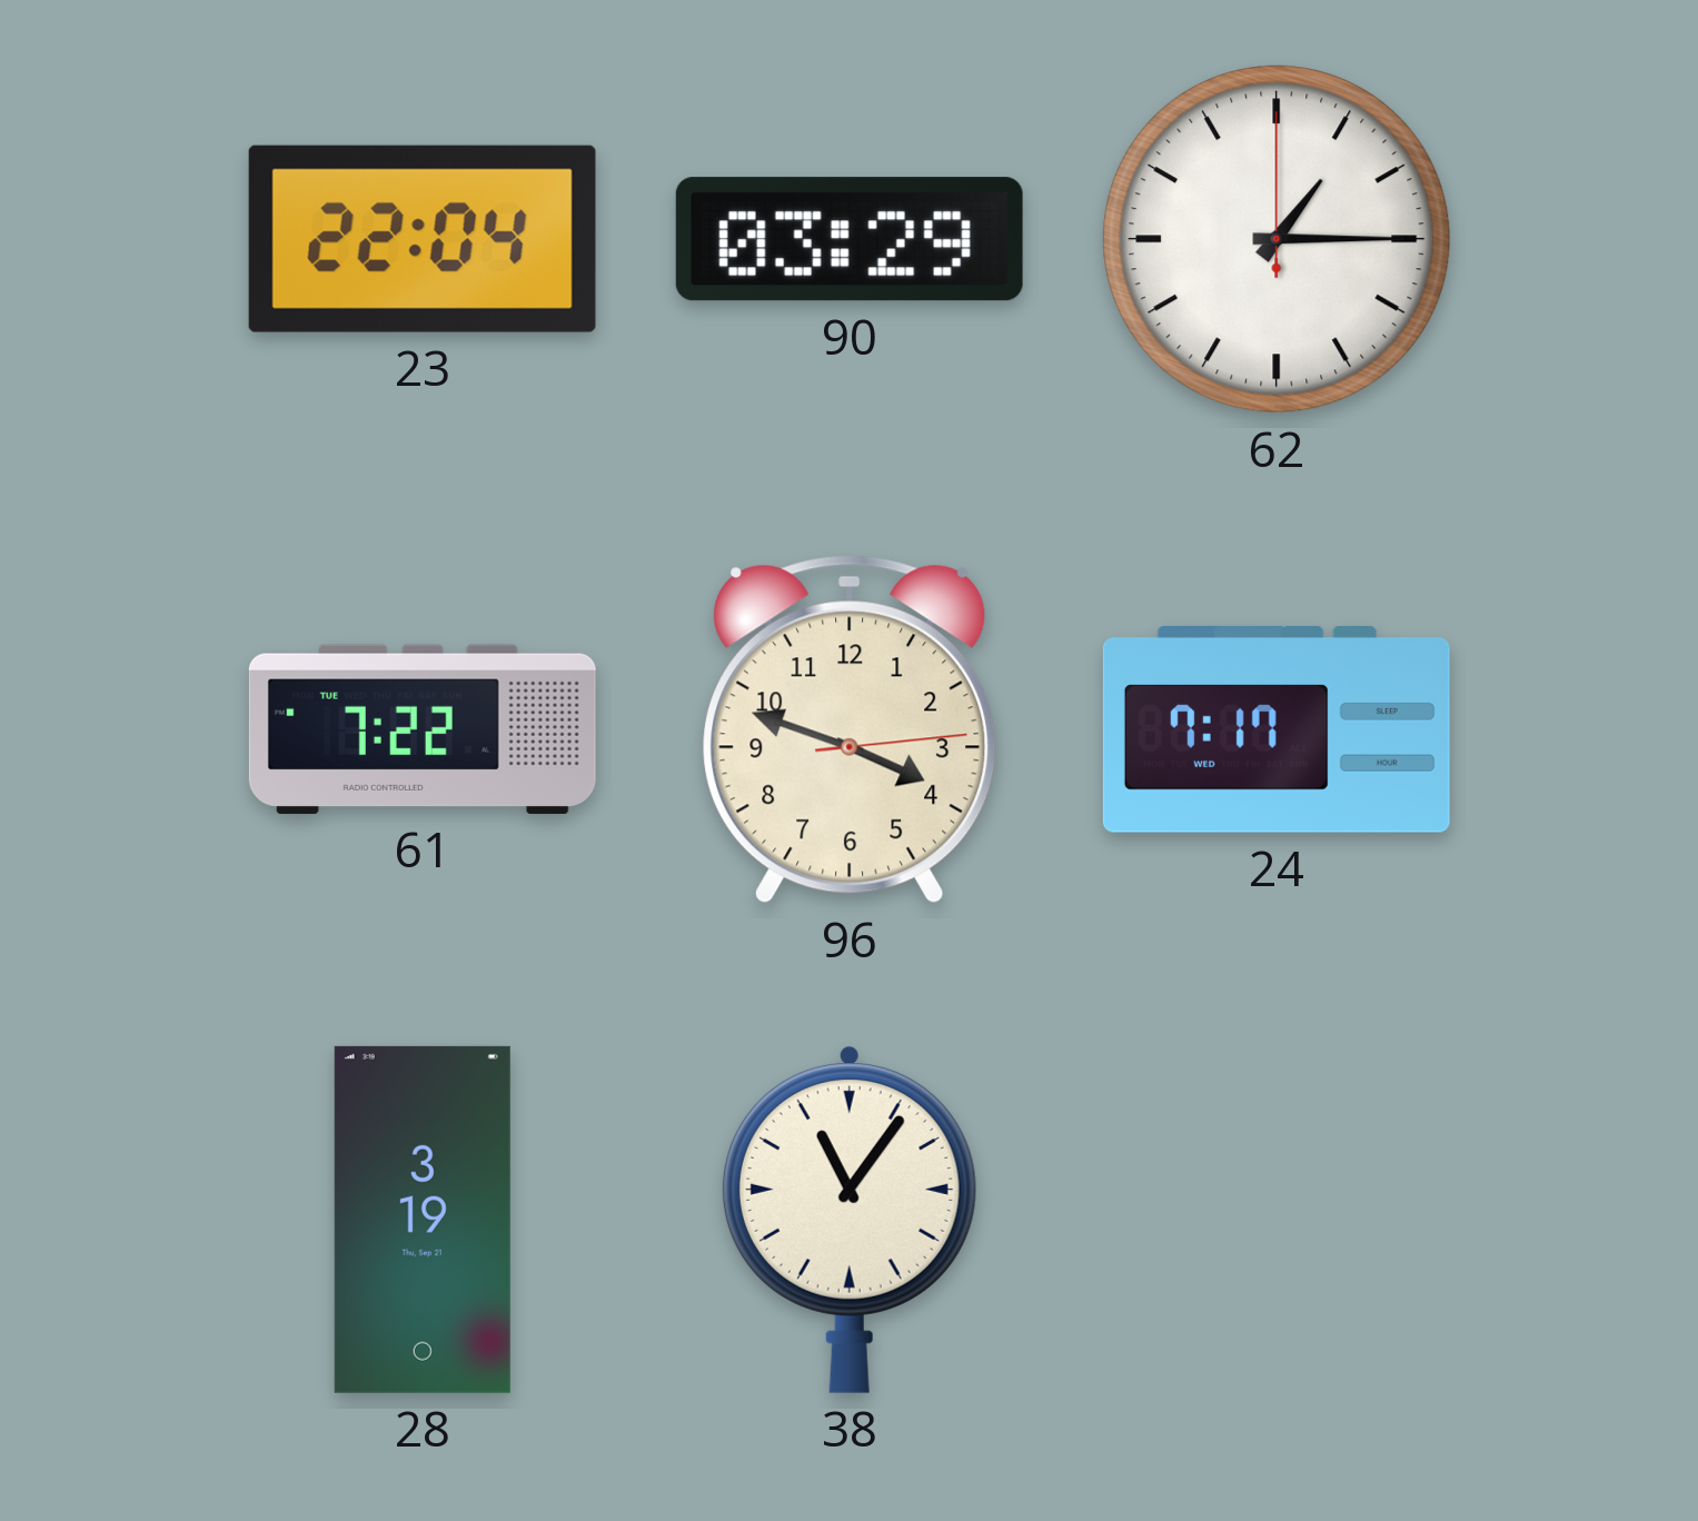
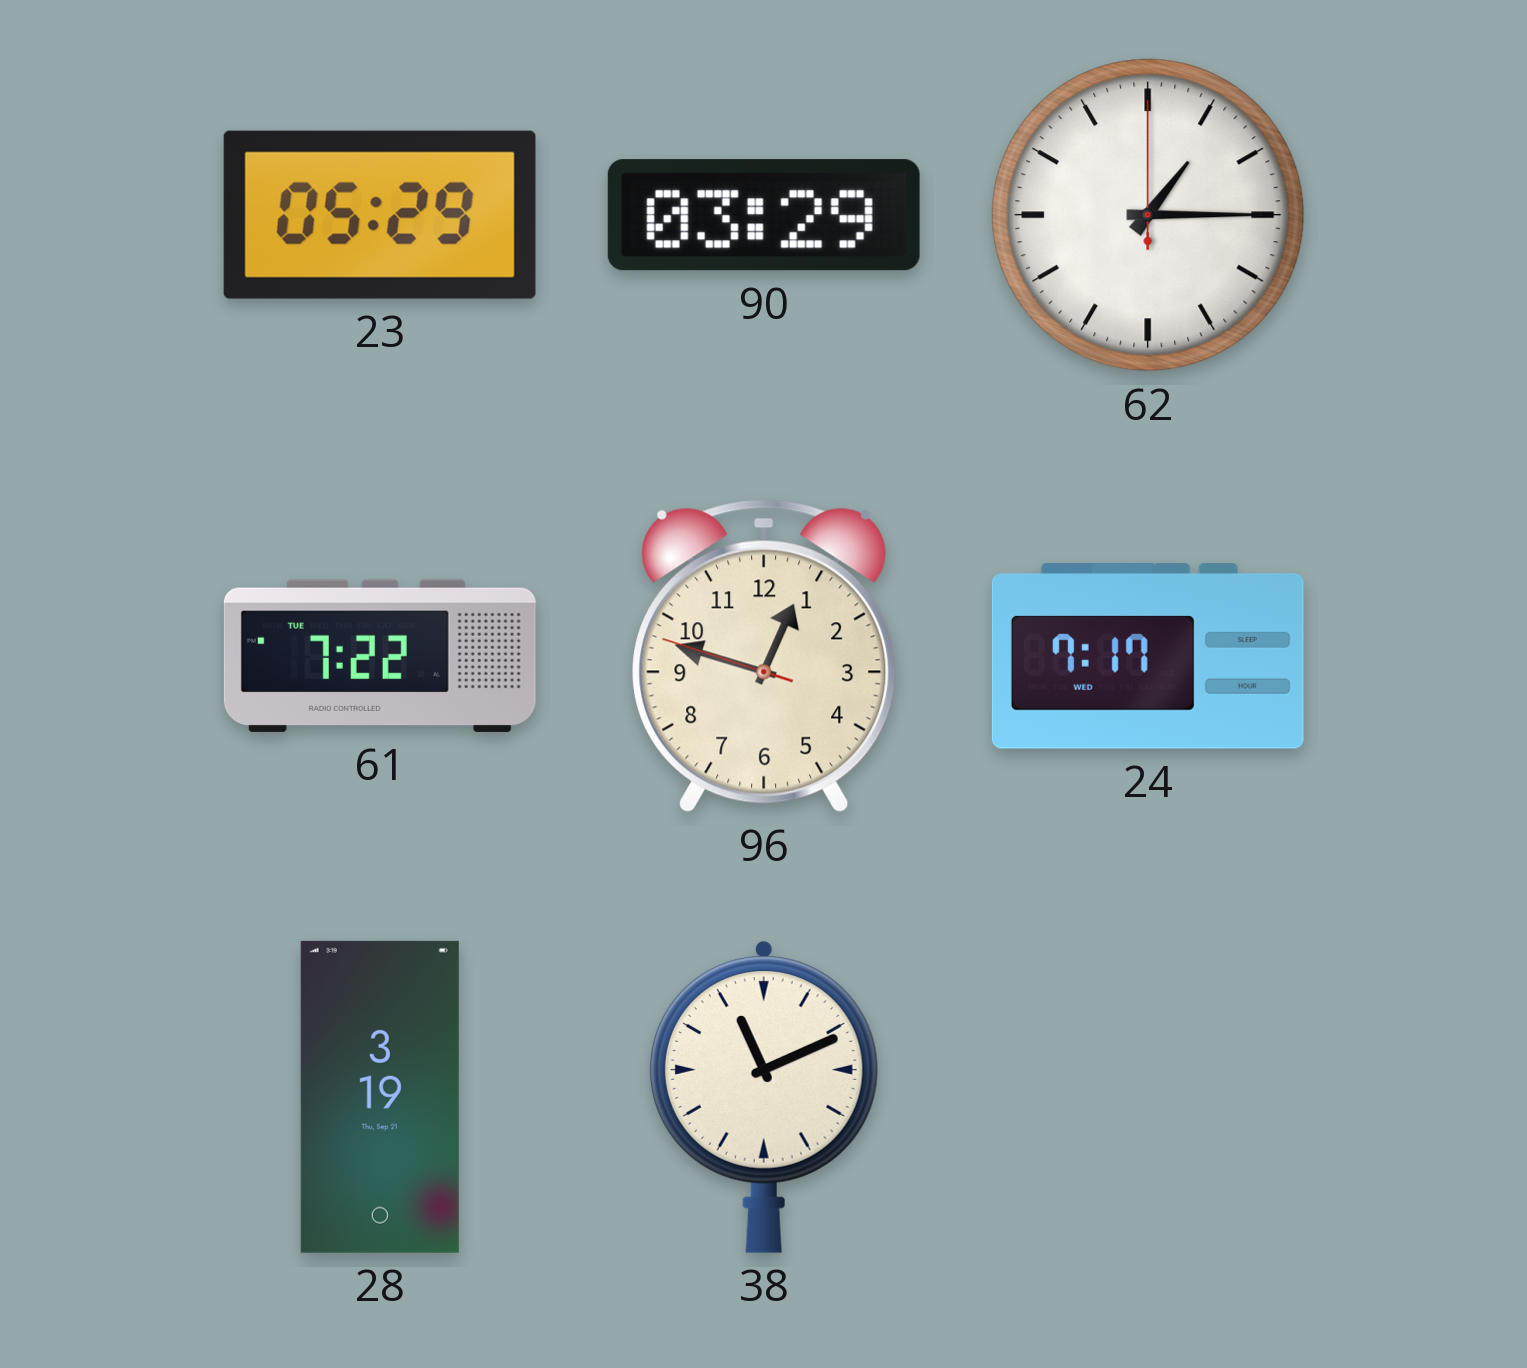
23: 22:04 -> 05:29 (380, 215)
96: 3:48 -> 12:47 (764, 656)
38: 11:06 -> 11:11 (764, 1097)
